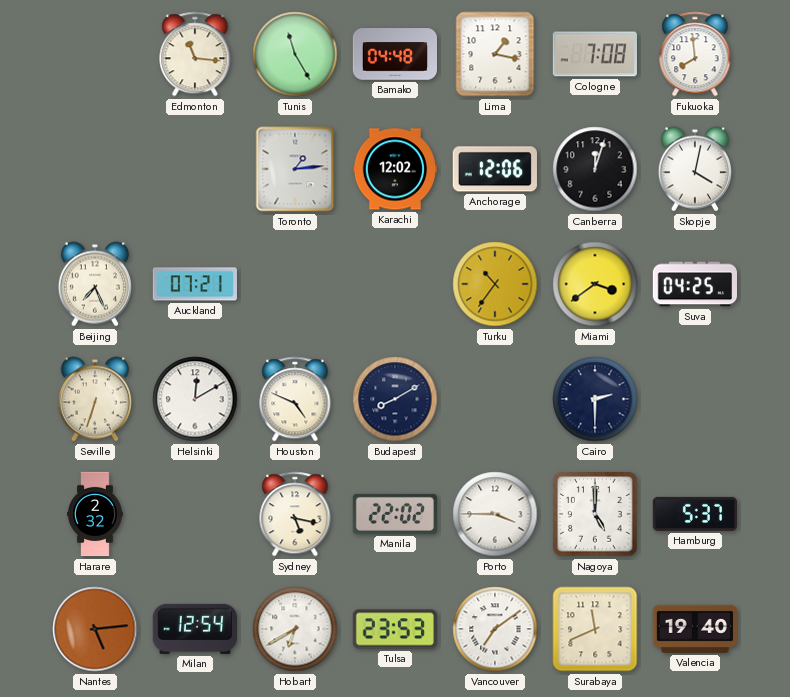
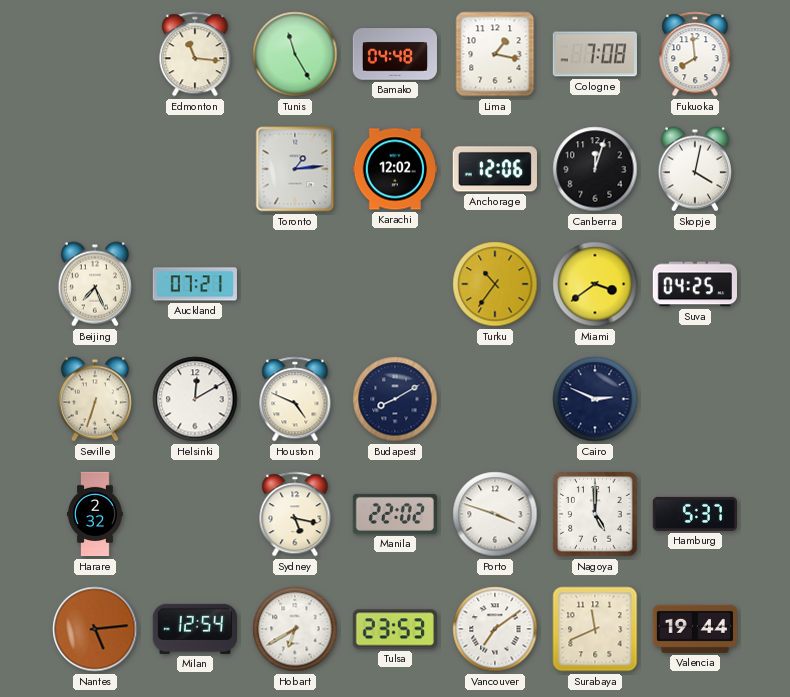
Cairo: 2:30 -> 2:49 (595, 399)
Porto: 3:45 -> 3:48 (495, 514)
Valencia: 19:40 -> 19:44 (694, 629)
